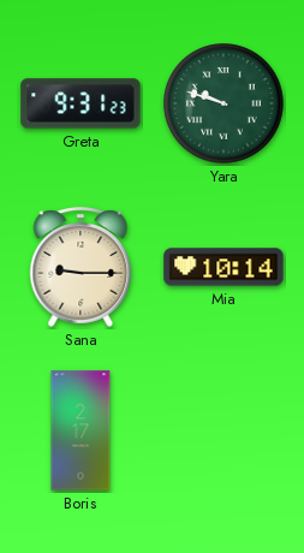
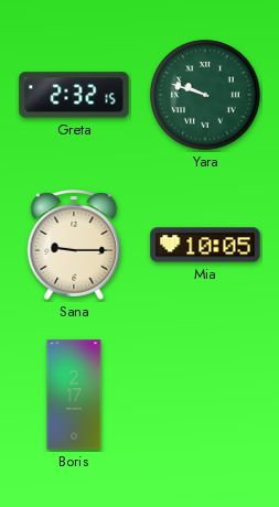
Greta: 9:31 -> 2:32 (74, 95)
Mia: 10:14 -> 10:05 (205, 245)
